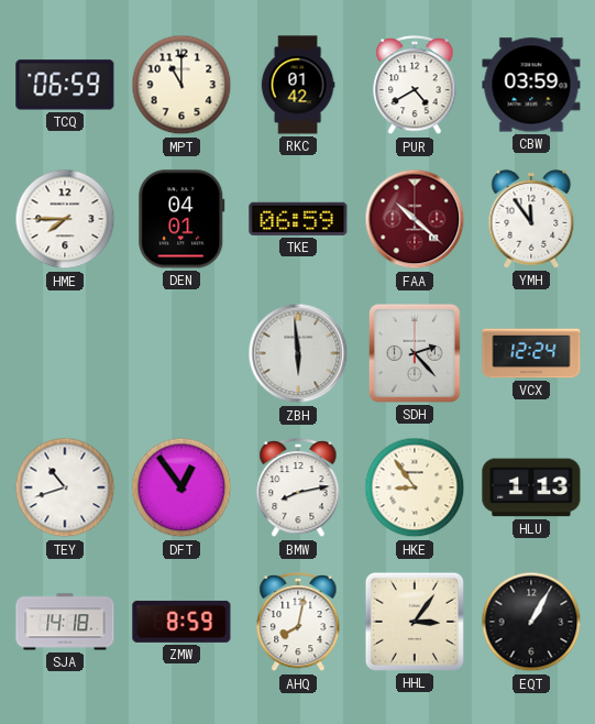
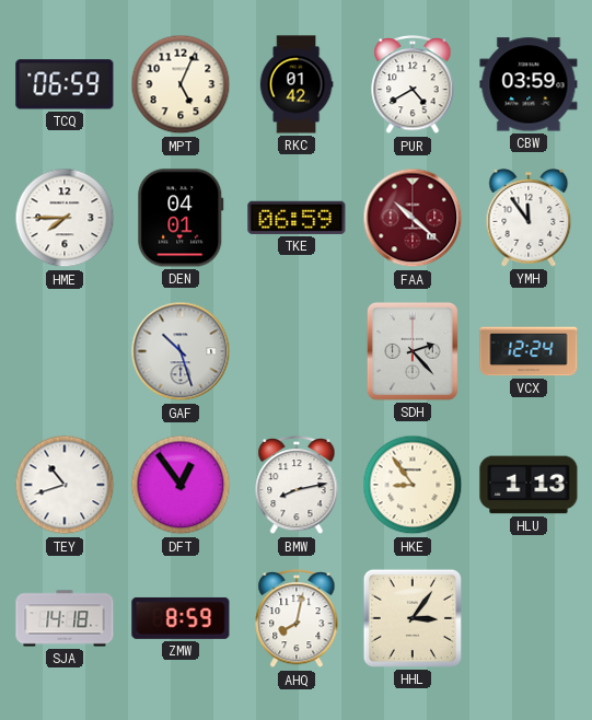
MPT: 11:00 -> 5:04 (181, 84)
GAF: none -> 10:27 (181, 351)
ZBH: 5:59 -> none (298, 353)
EQT: 1:05 -> none (531, 622)
